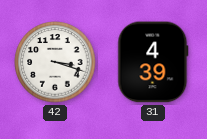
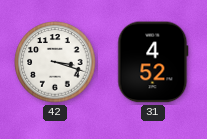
31: 4:39 -> 4:52 (153, 62)
